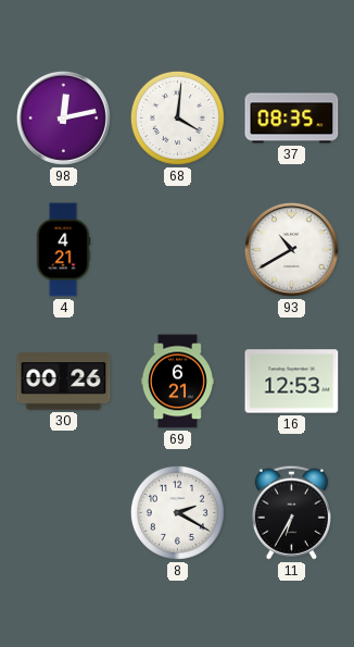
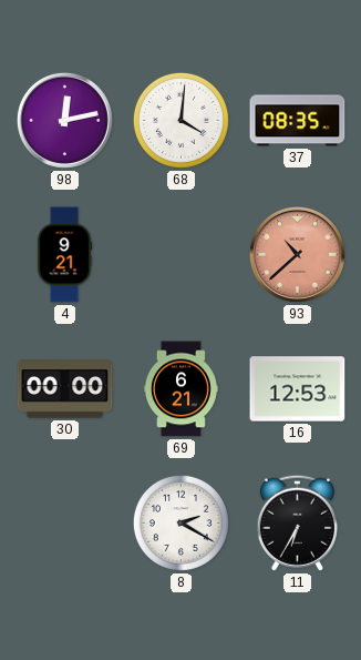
4: 4:21 -> 9:21 (64, 255)
93: 10:40 -> 10:38 (297, 254)
93 dial: white -> salmon (297, 254)
30: 00:26 -> 00:00 (65, 389)
